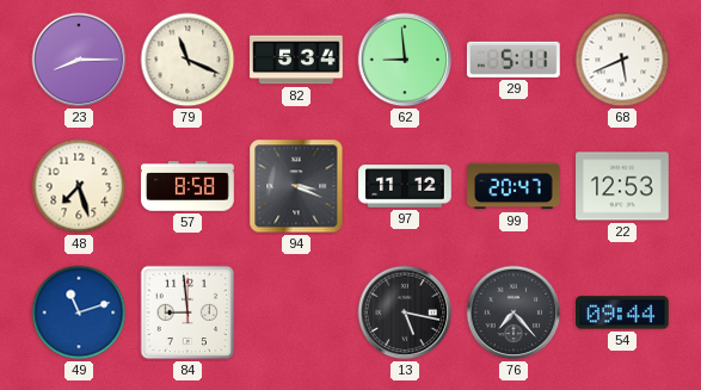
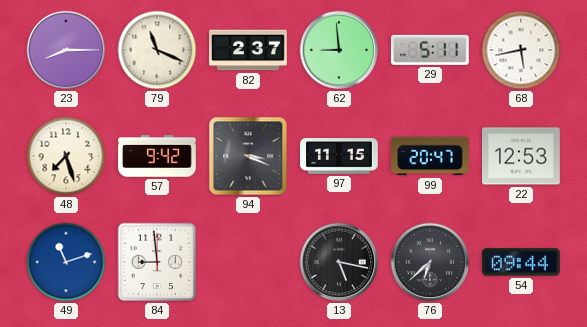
82: 5:34 -> 2:37 (248, 50)
68: 5:41 -> 5:43 (521, 50)
57: 8:58 -> 9:42 (157, 156)
97: 11:12 -> 11:15 (339, 156)
76: 7:23 -> 6:38 (430, 262)
